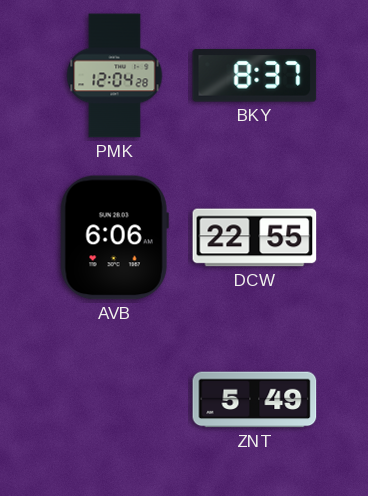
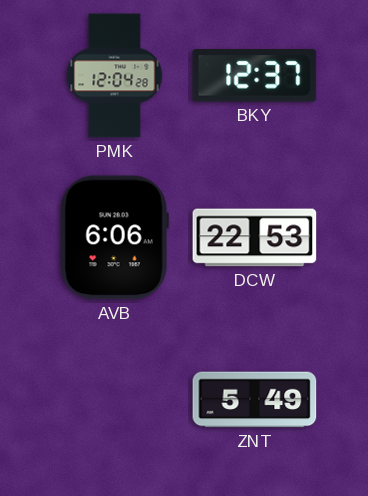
BKY: 8:37 -> 12:37 (255, 76)
DCW: 22:55 -> 22:53 (255, 238)
